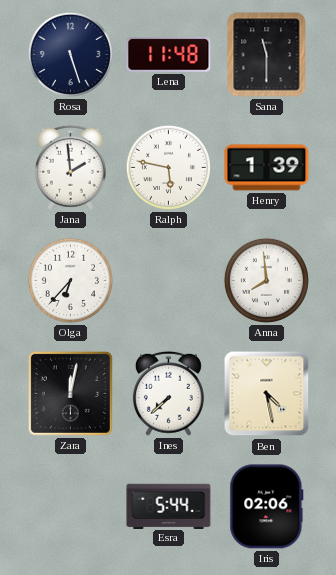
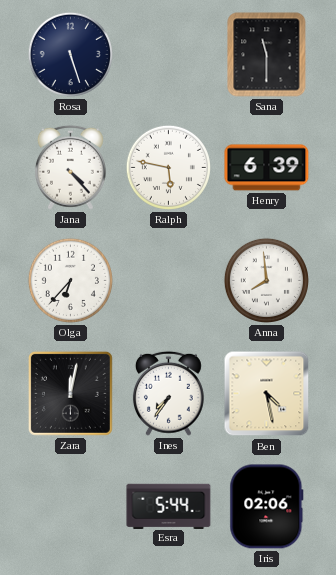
Lena: 11:48 -> none (169, 55)
Jana: 1:59 -> 4:23 (70, 167)
Henry: 1:39 -> 6:39 (267, 168)
Ines: 7:38 -> 7:36 (168, 393)
